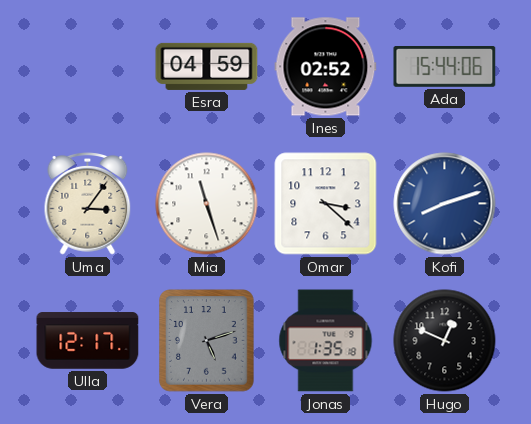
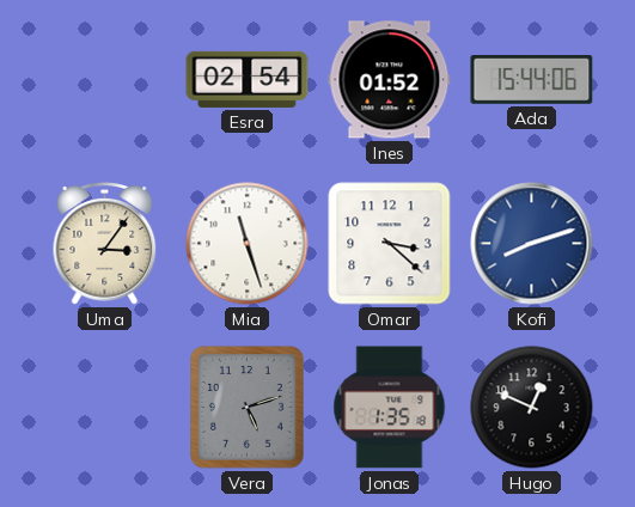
Esra: 04:59 -> 02:54 (248, 79)
Ines: 02:52 -> 01:52 (390, 80)
Ulla: 12:17 -> none (88, 341)
